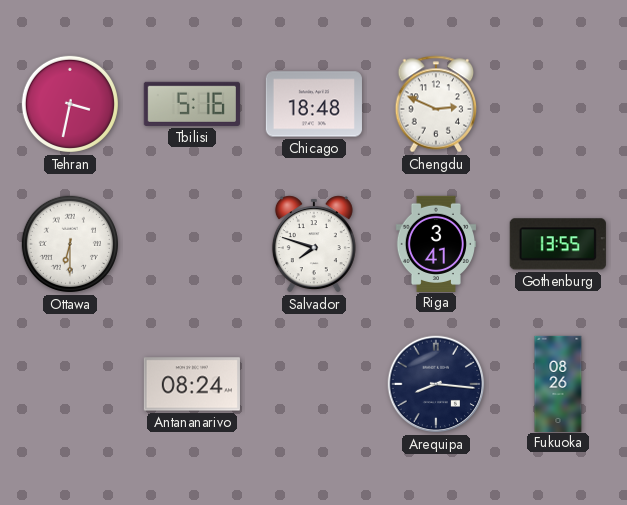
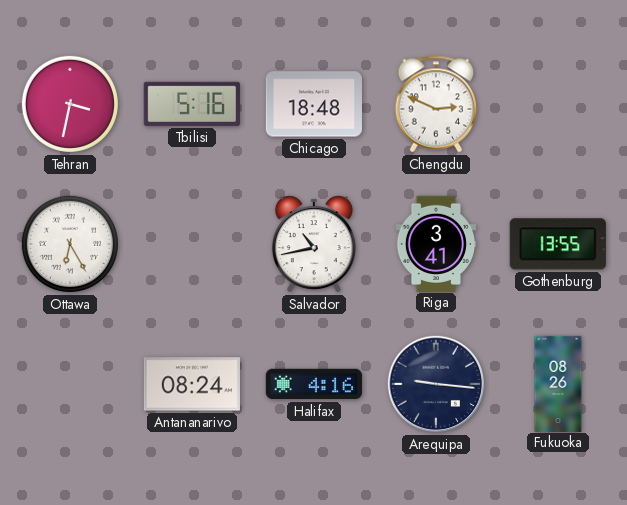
Ottawa: 6:30 -> 6:25 (70, 244)
Salvador: 7:48 -> 10:43 (314, 244)
Halifax: none -> 4:16 (313, 384)
Arequipa: 8:16 -> 9:16 (436, 384)
